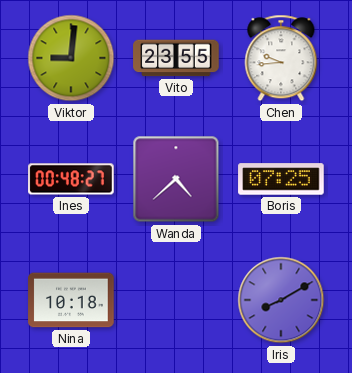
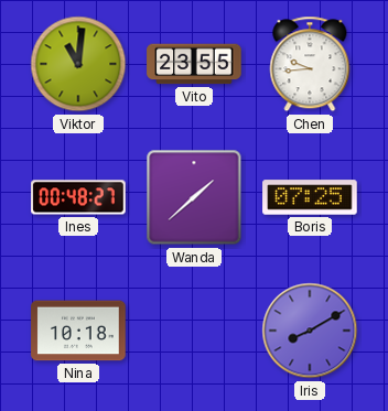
Viktor: 9:01 -> 11:01 (78, 64)
Wanda: 4:38 -> 1:38 (194, 197)
